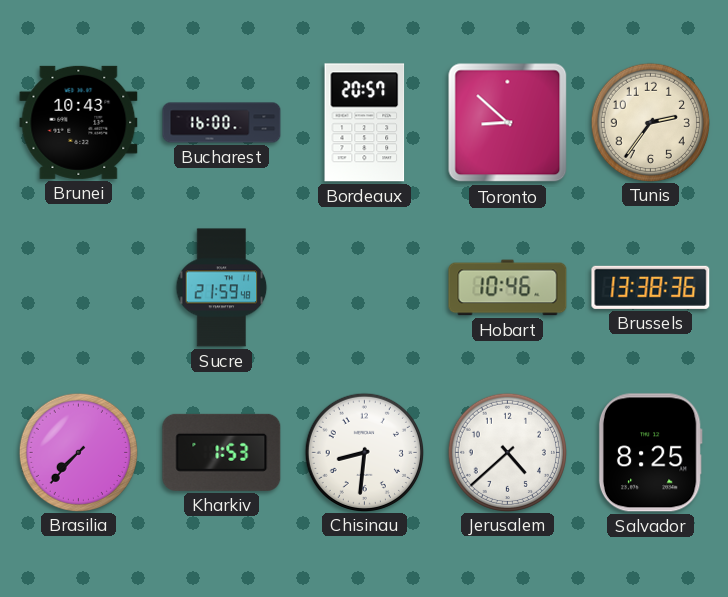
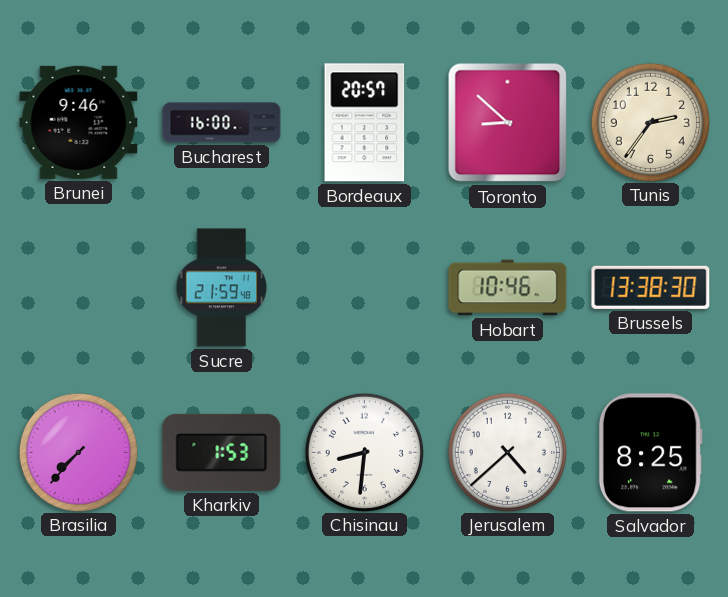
Brunei: 10:43 -> 9:46 (79, 122)
Brussels: 13:38:36 -> 13:38:30 (651, 287)
